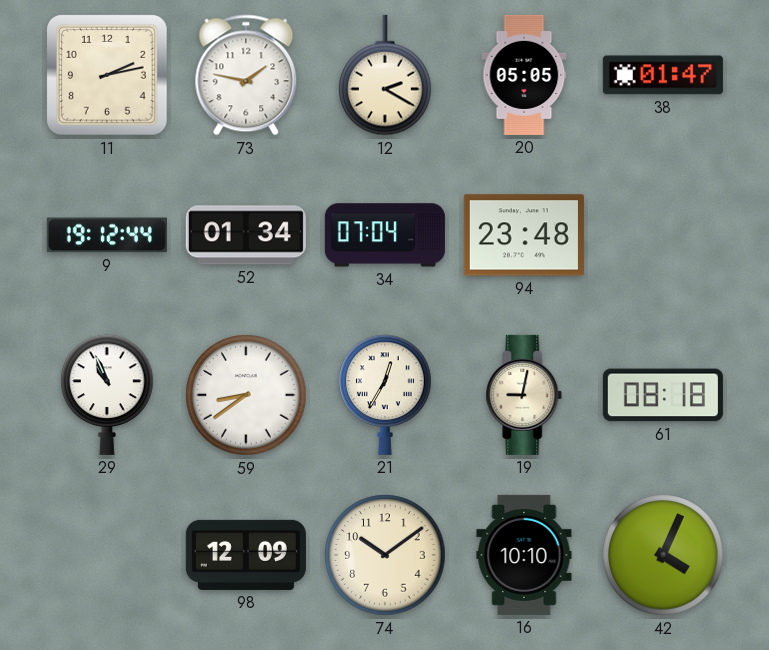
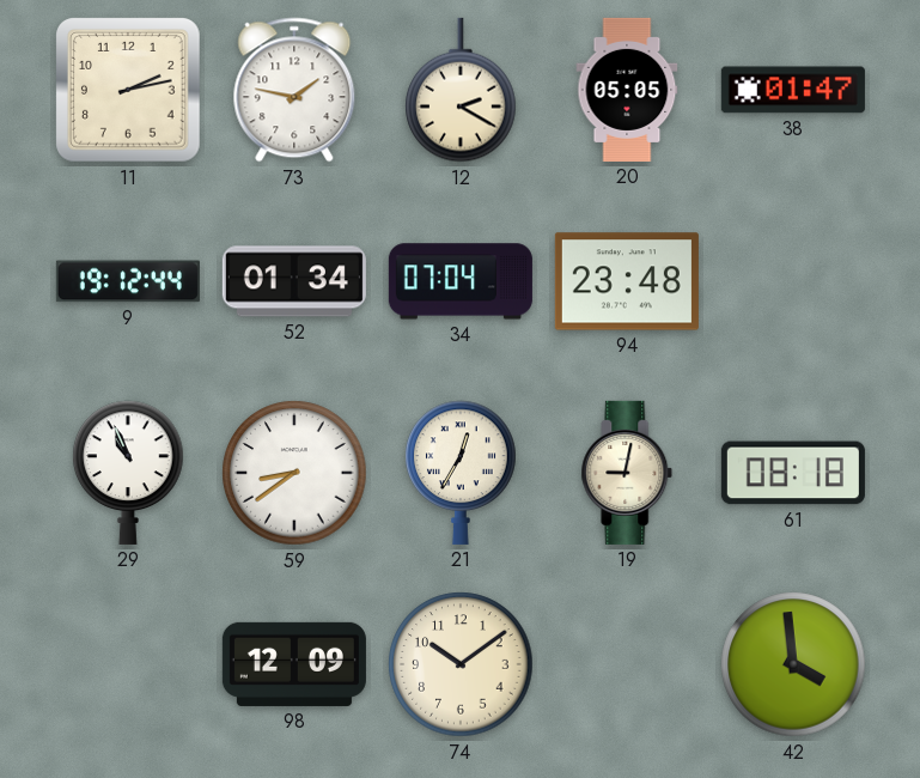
16: 10:10 -> none (524, 555)
42: 4:04 -> 3:59 (793, 664)
